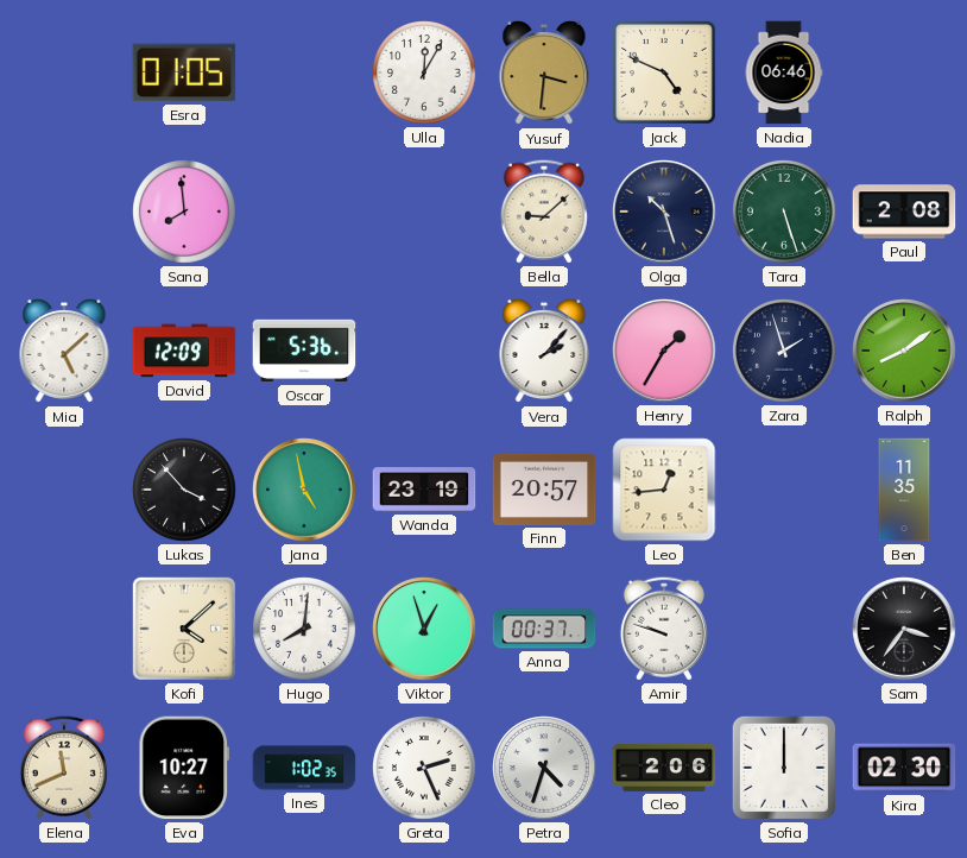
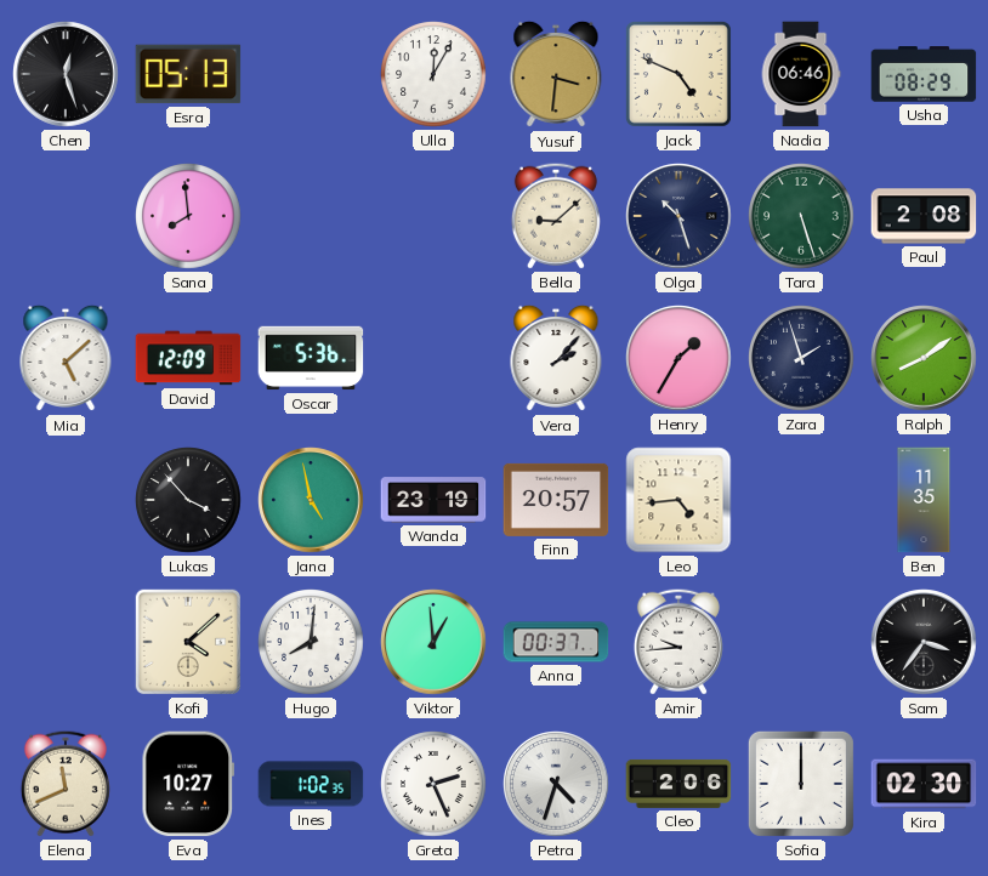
Chen: none -> 12:27 (66, 74)
Esra: 01:05 -> 05:13 (188, 74)
Usha: none -> 08:29 (924, 74)
Leo: 12:44 -> 4:44 (678, 500)
Viktor: 12:57 -> 12:59 (433, 642)
Amir: 9:48 -> 9:44 (678, 642)
